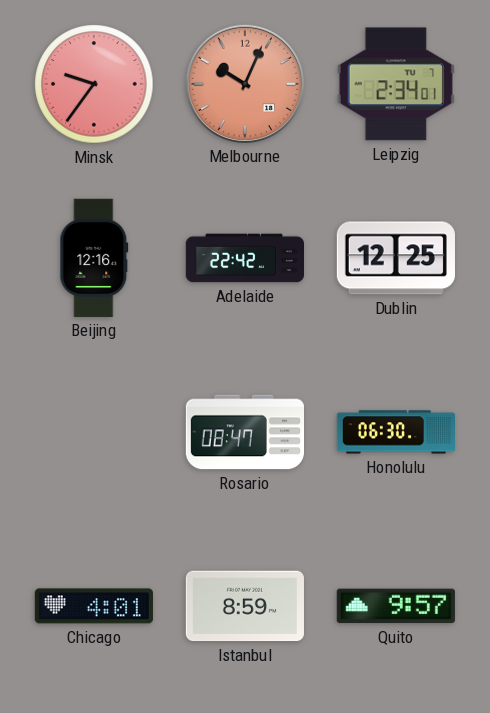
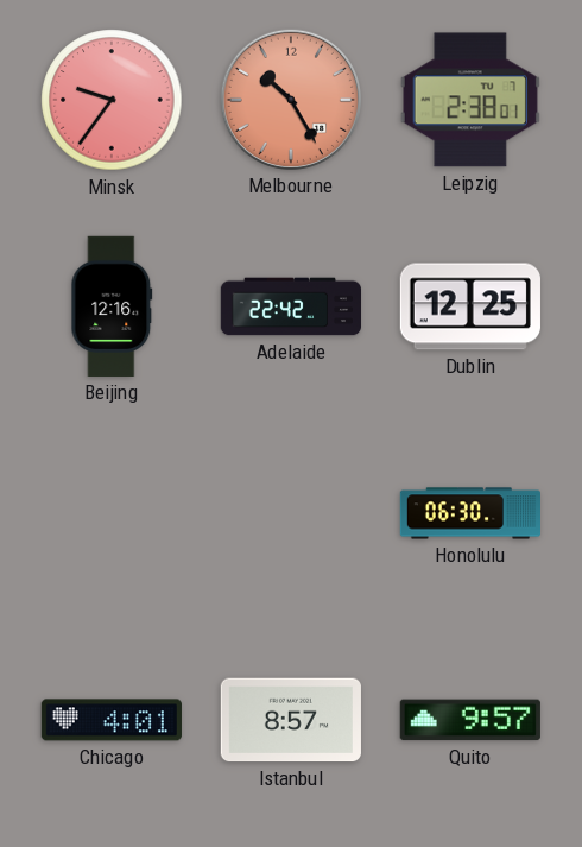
Melbourne: 10:04 -> 10:25 (291, 100)
Leipzig: 2:34 -> 2:38 (470, 100)
Rosario: 08:47 -> none (244, 432)
Istanbul: 8:59 -> 8:57 (291, 720)
